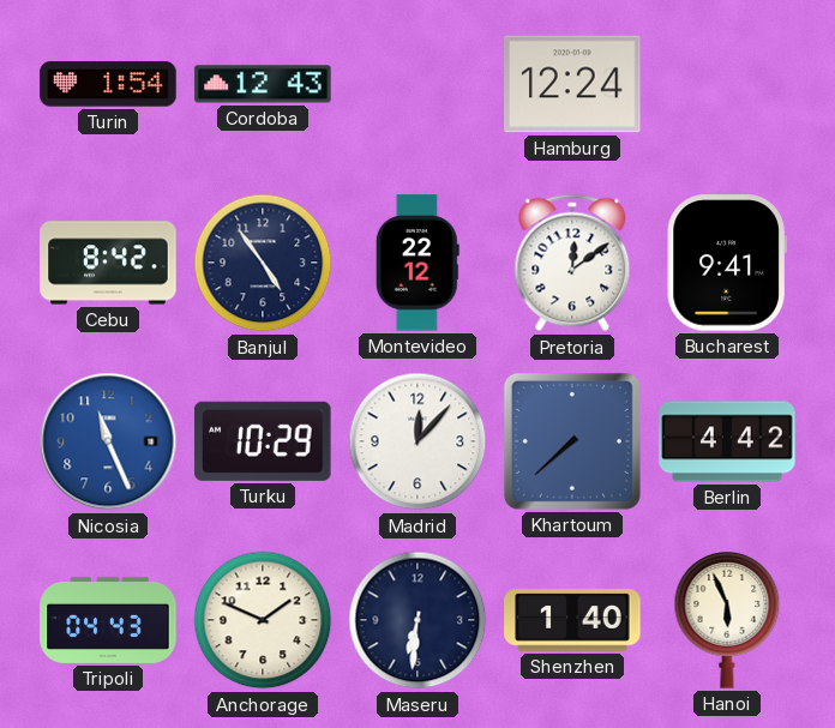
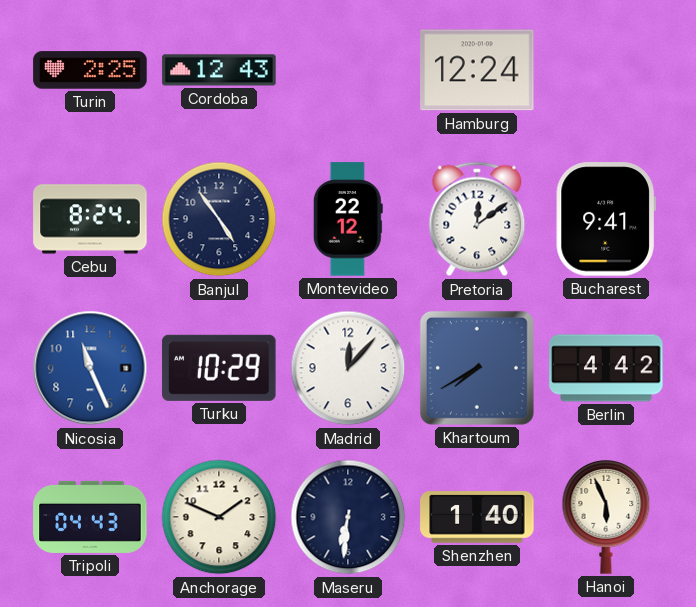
Turin: 1:54 -> 2:25 (90, 70)
Cebu: 8:42 -> 8:24 (90, 219)
Khartoum: 7:38 -> 7:40 (477, 368)
